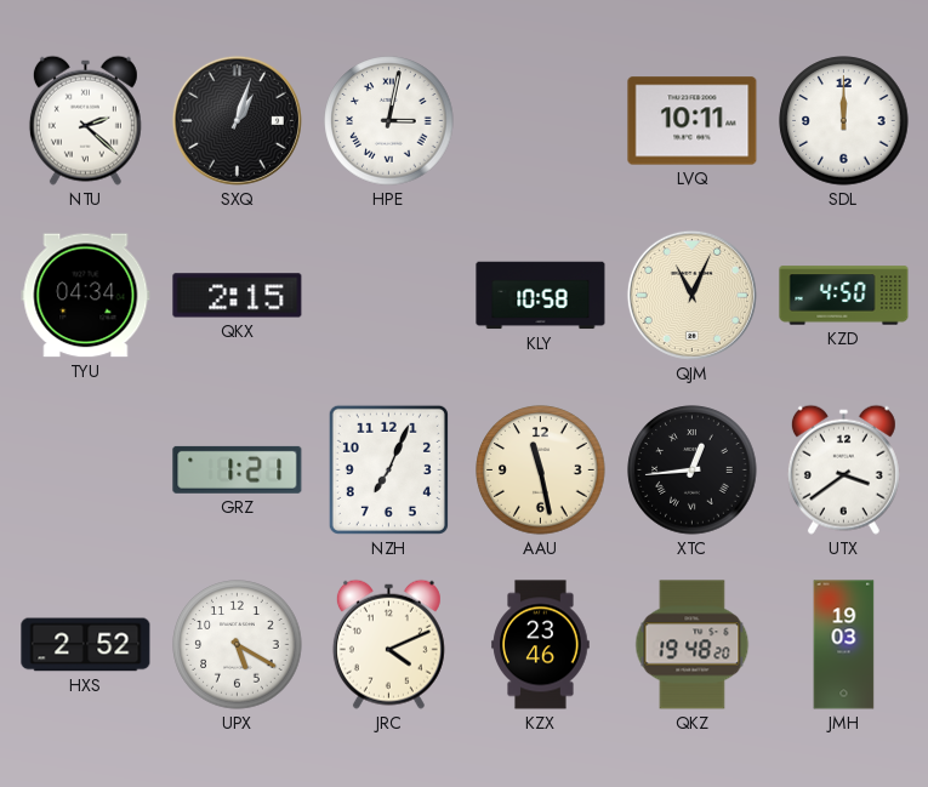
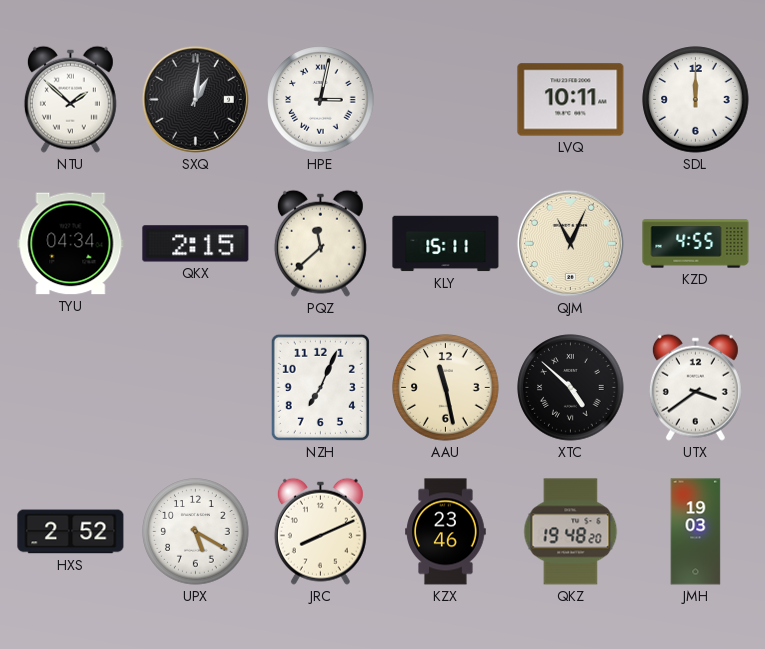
NTU: 2:22 -> 1:52 (70, 99)
SXQ: 1:03 -> 1:01 (195, 99)
PQZ: none -> 11:38 (320, 243)
KLY: 10:58 -> 15:11 (446, 244)
KZD: 4:50 -> 4:55 (696, 244)
GRZ: 1:21 -> none (238, 469)
XTC: 12:44 -> 4:52 (571, 388)
JRC: 4:11 -> 8:11 (320, 531)
